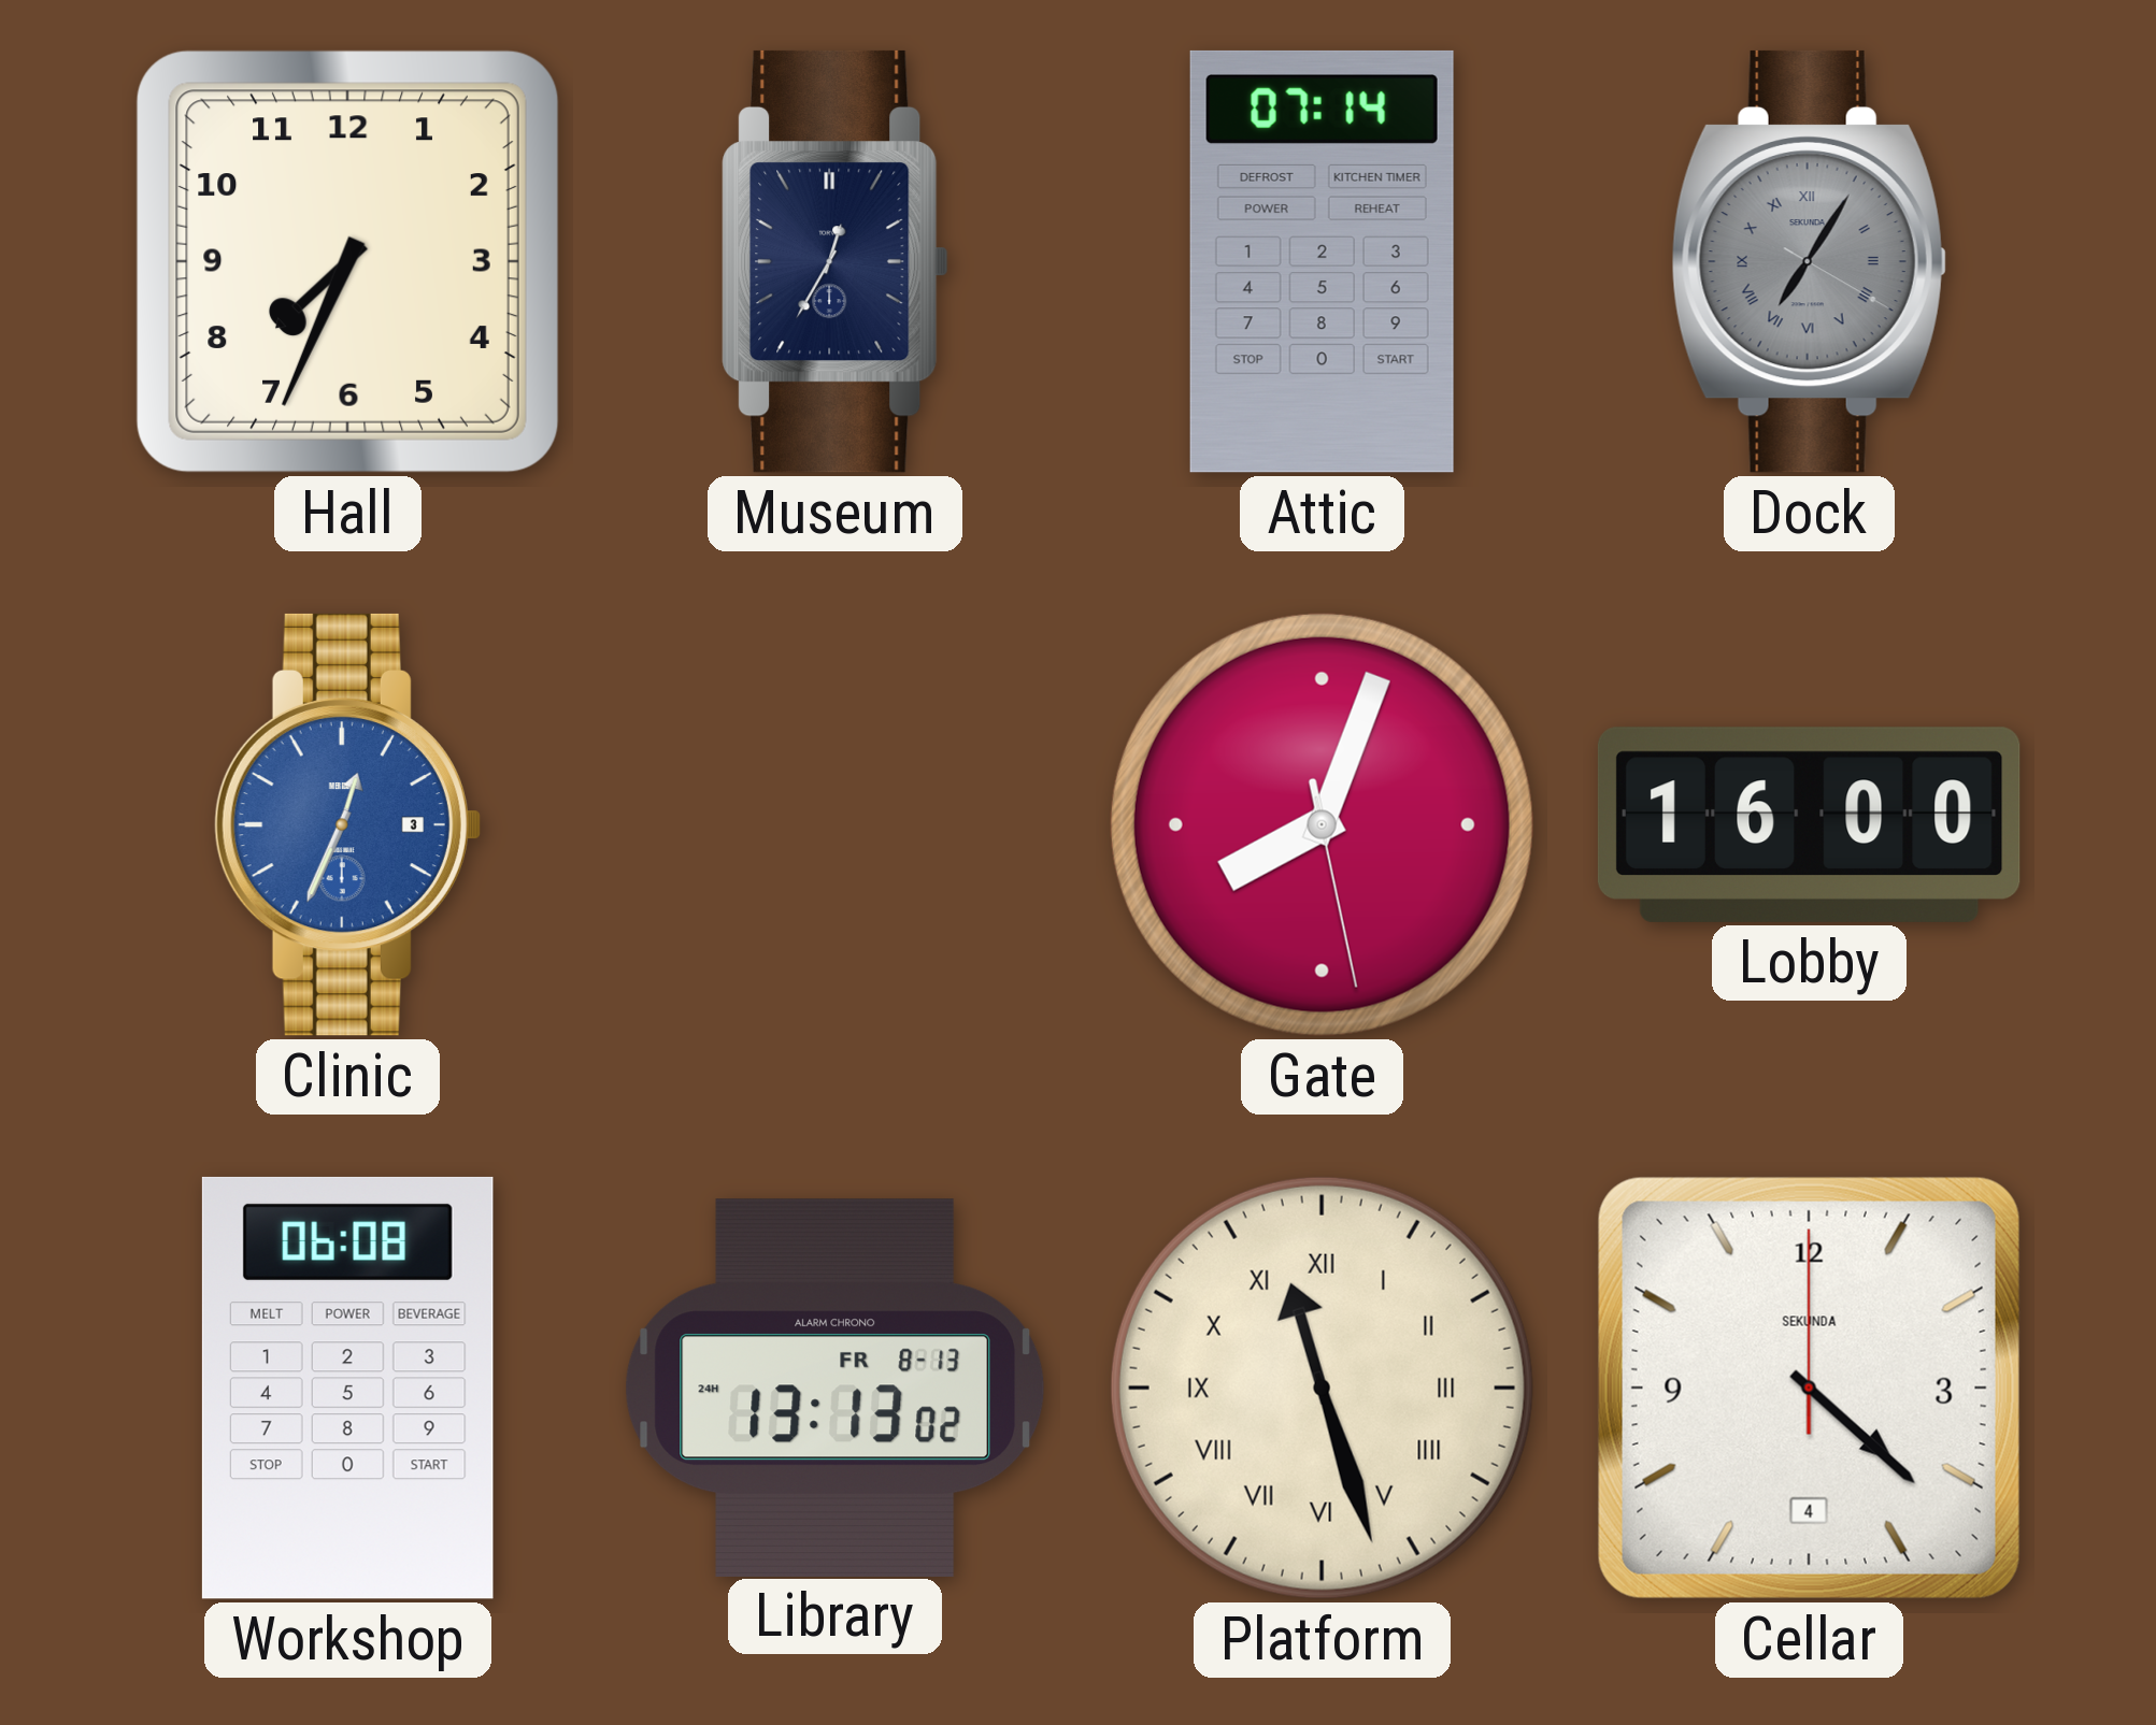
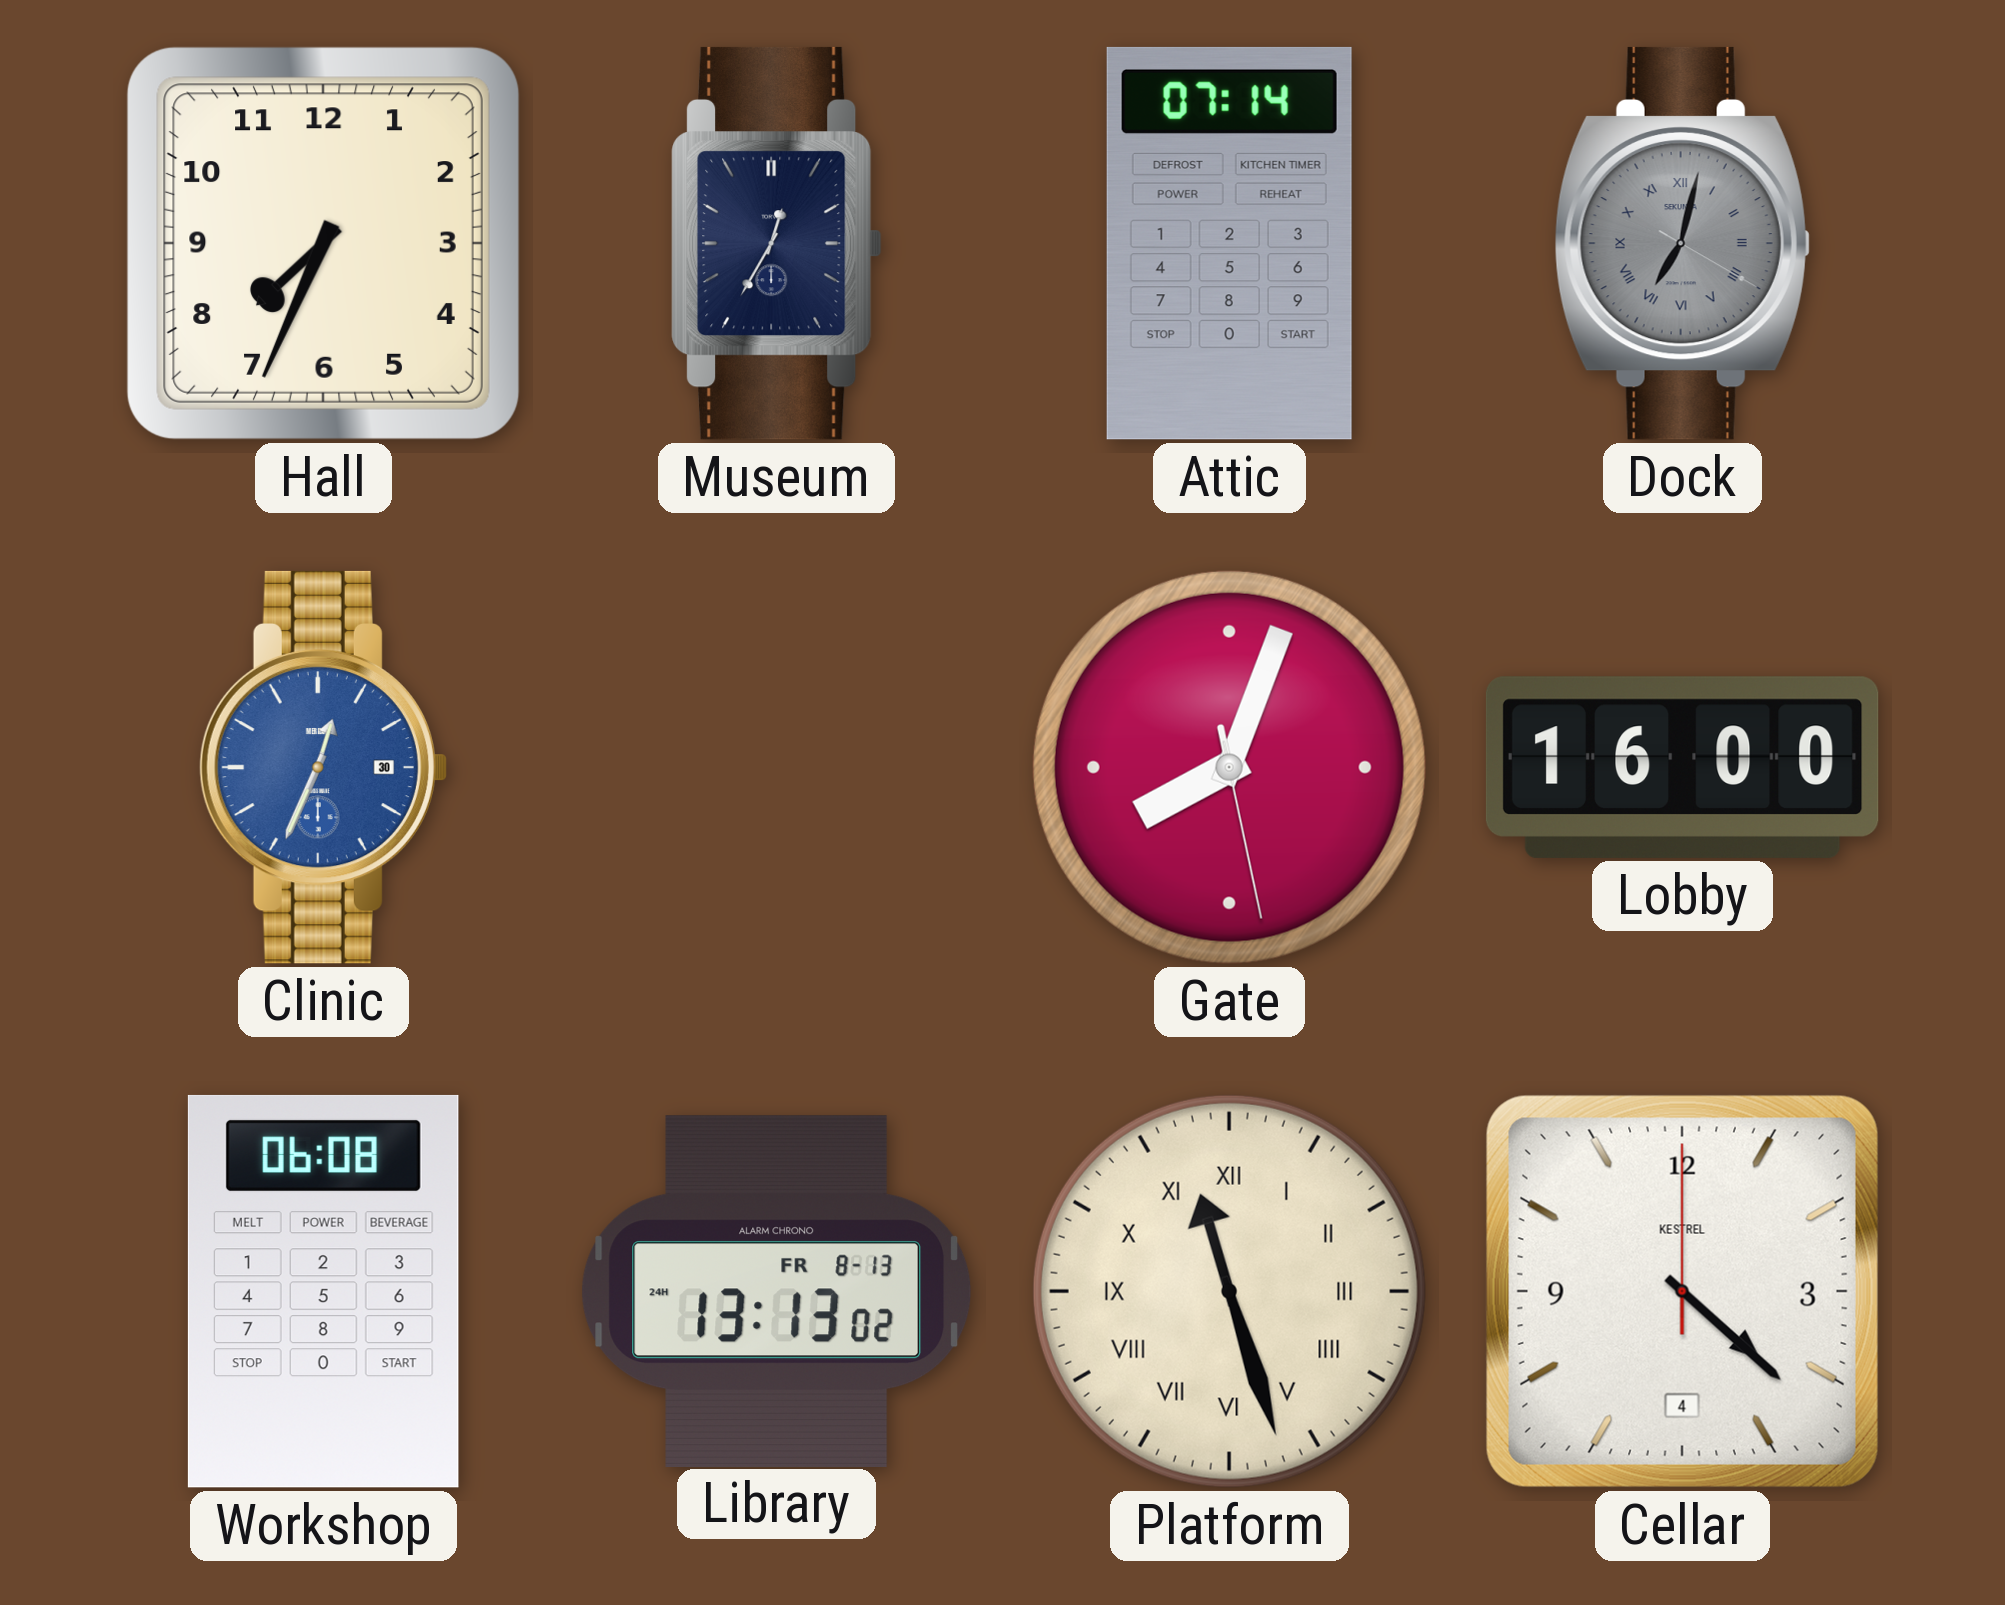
Dock: 7:05 -> 7:02 (1682, 243)
Clinic date: 3 -> 30 (323, 767)
Cellar brand: SEKUNDA -> KESTREL (1682, 1291)
